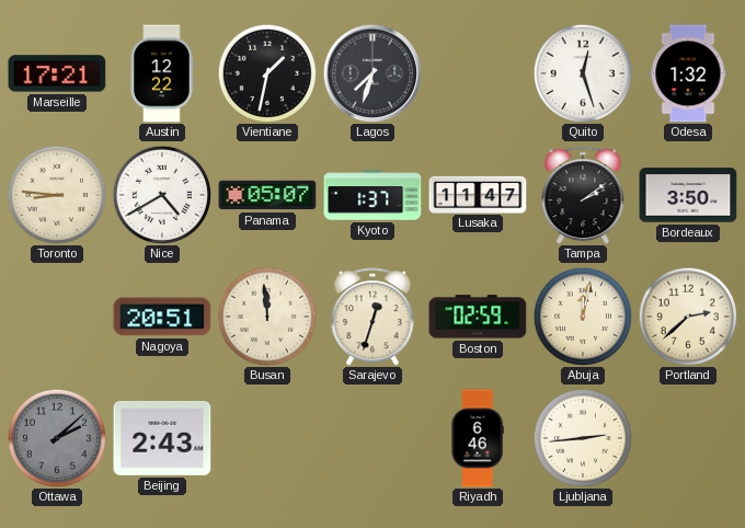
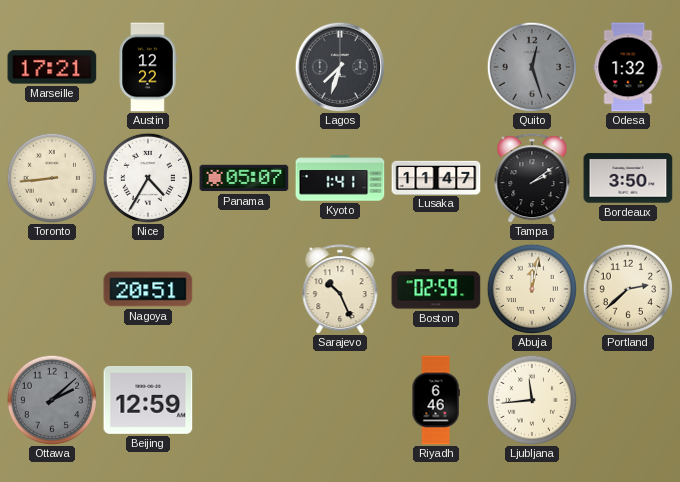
Vientiane: 1:32 -> none (266, 72)
Quito dial: white -> grey (531, 66)
Toronto: 8:46 -> 8:44 (51, 177)
Nice: 4:40 -> 4:35 (147, 177)
Kyoto: 1:37 -> 1:41 (340, 178)
Busan: 11:59 -> none (266, 315)
Sarajevo: 12:33 -> 10:26 (340, 289)
Beijing: 2:43 -> 12:59 (148, 401)
Ljubljana: 2:44 -> 11:44 (531, 399)
